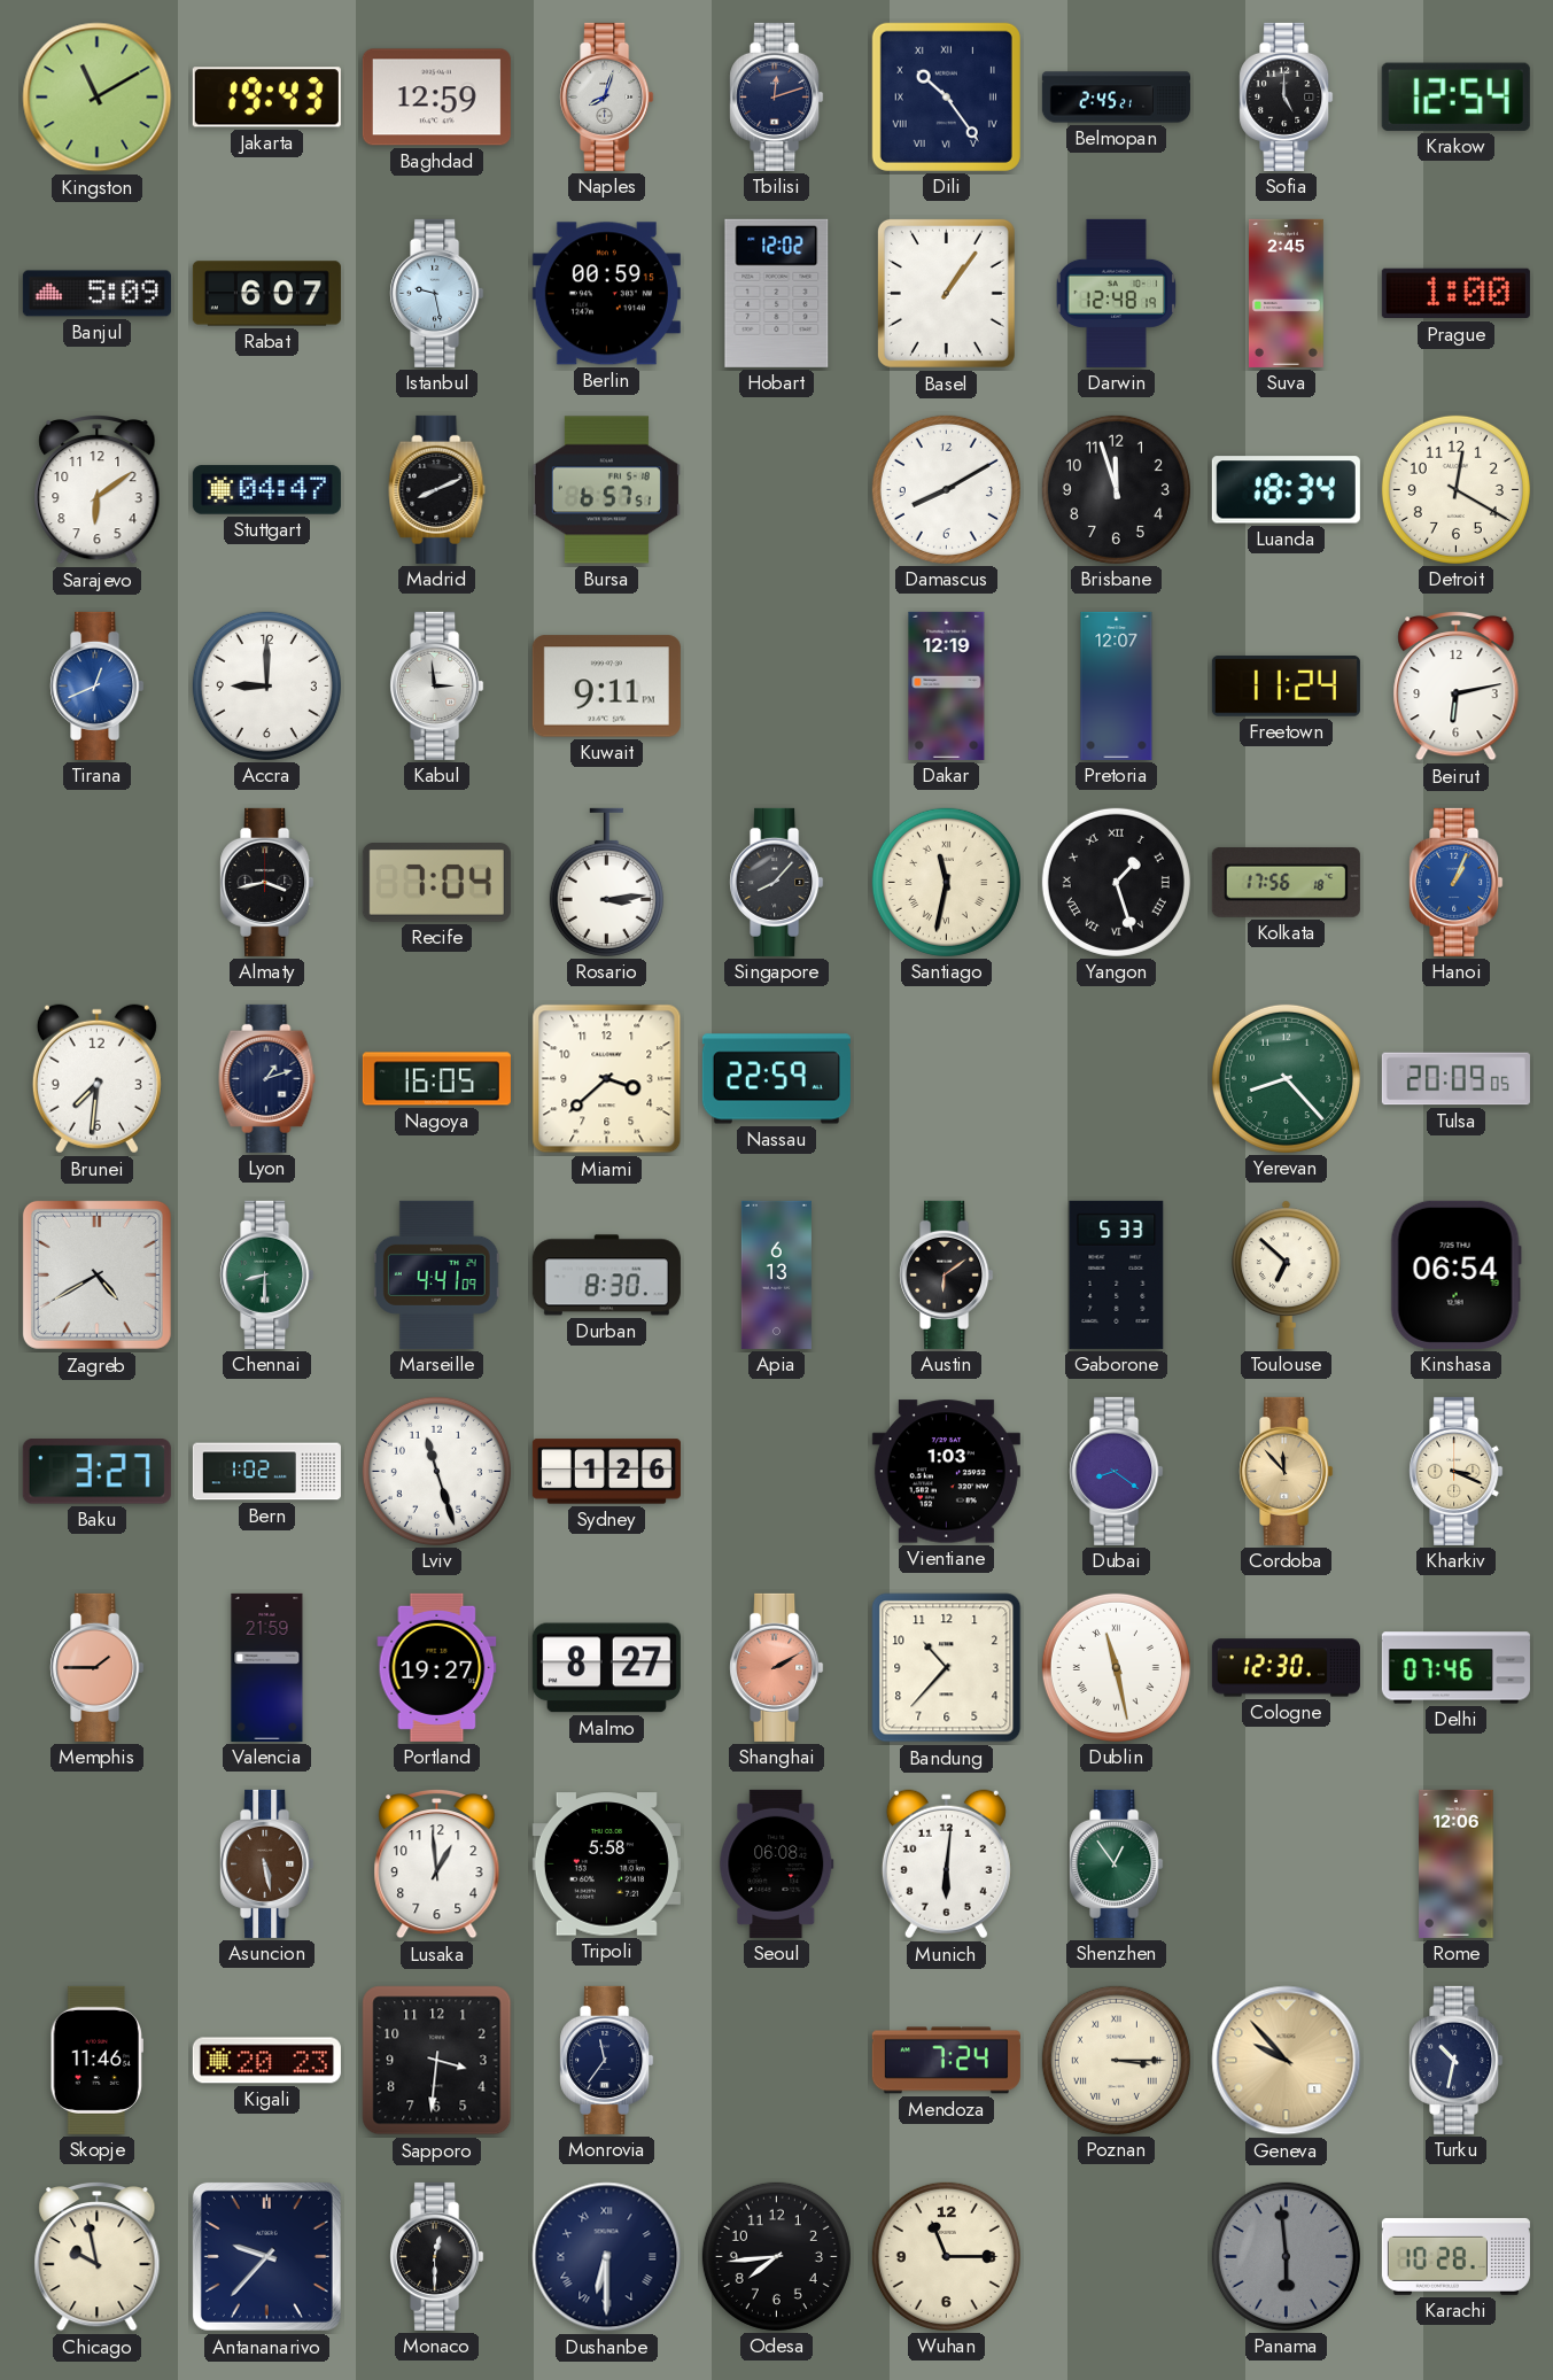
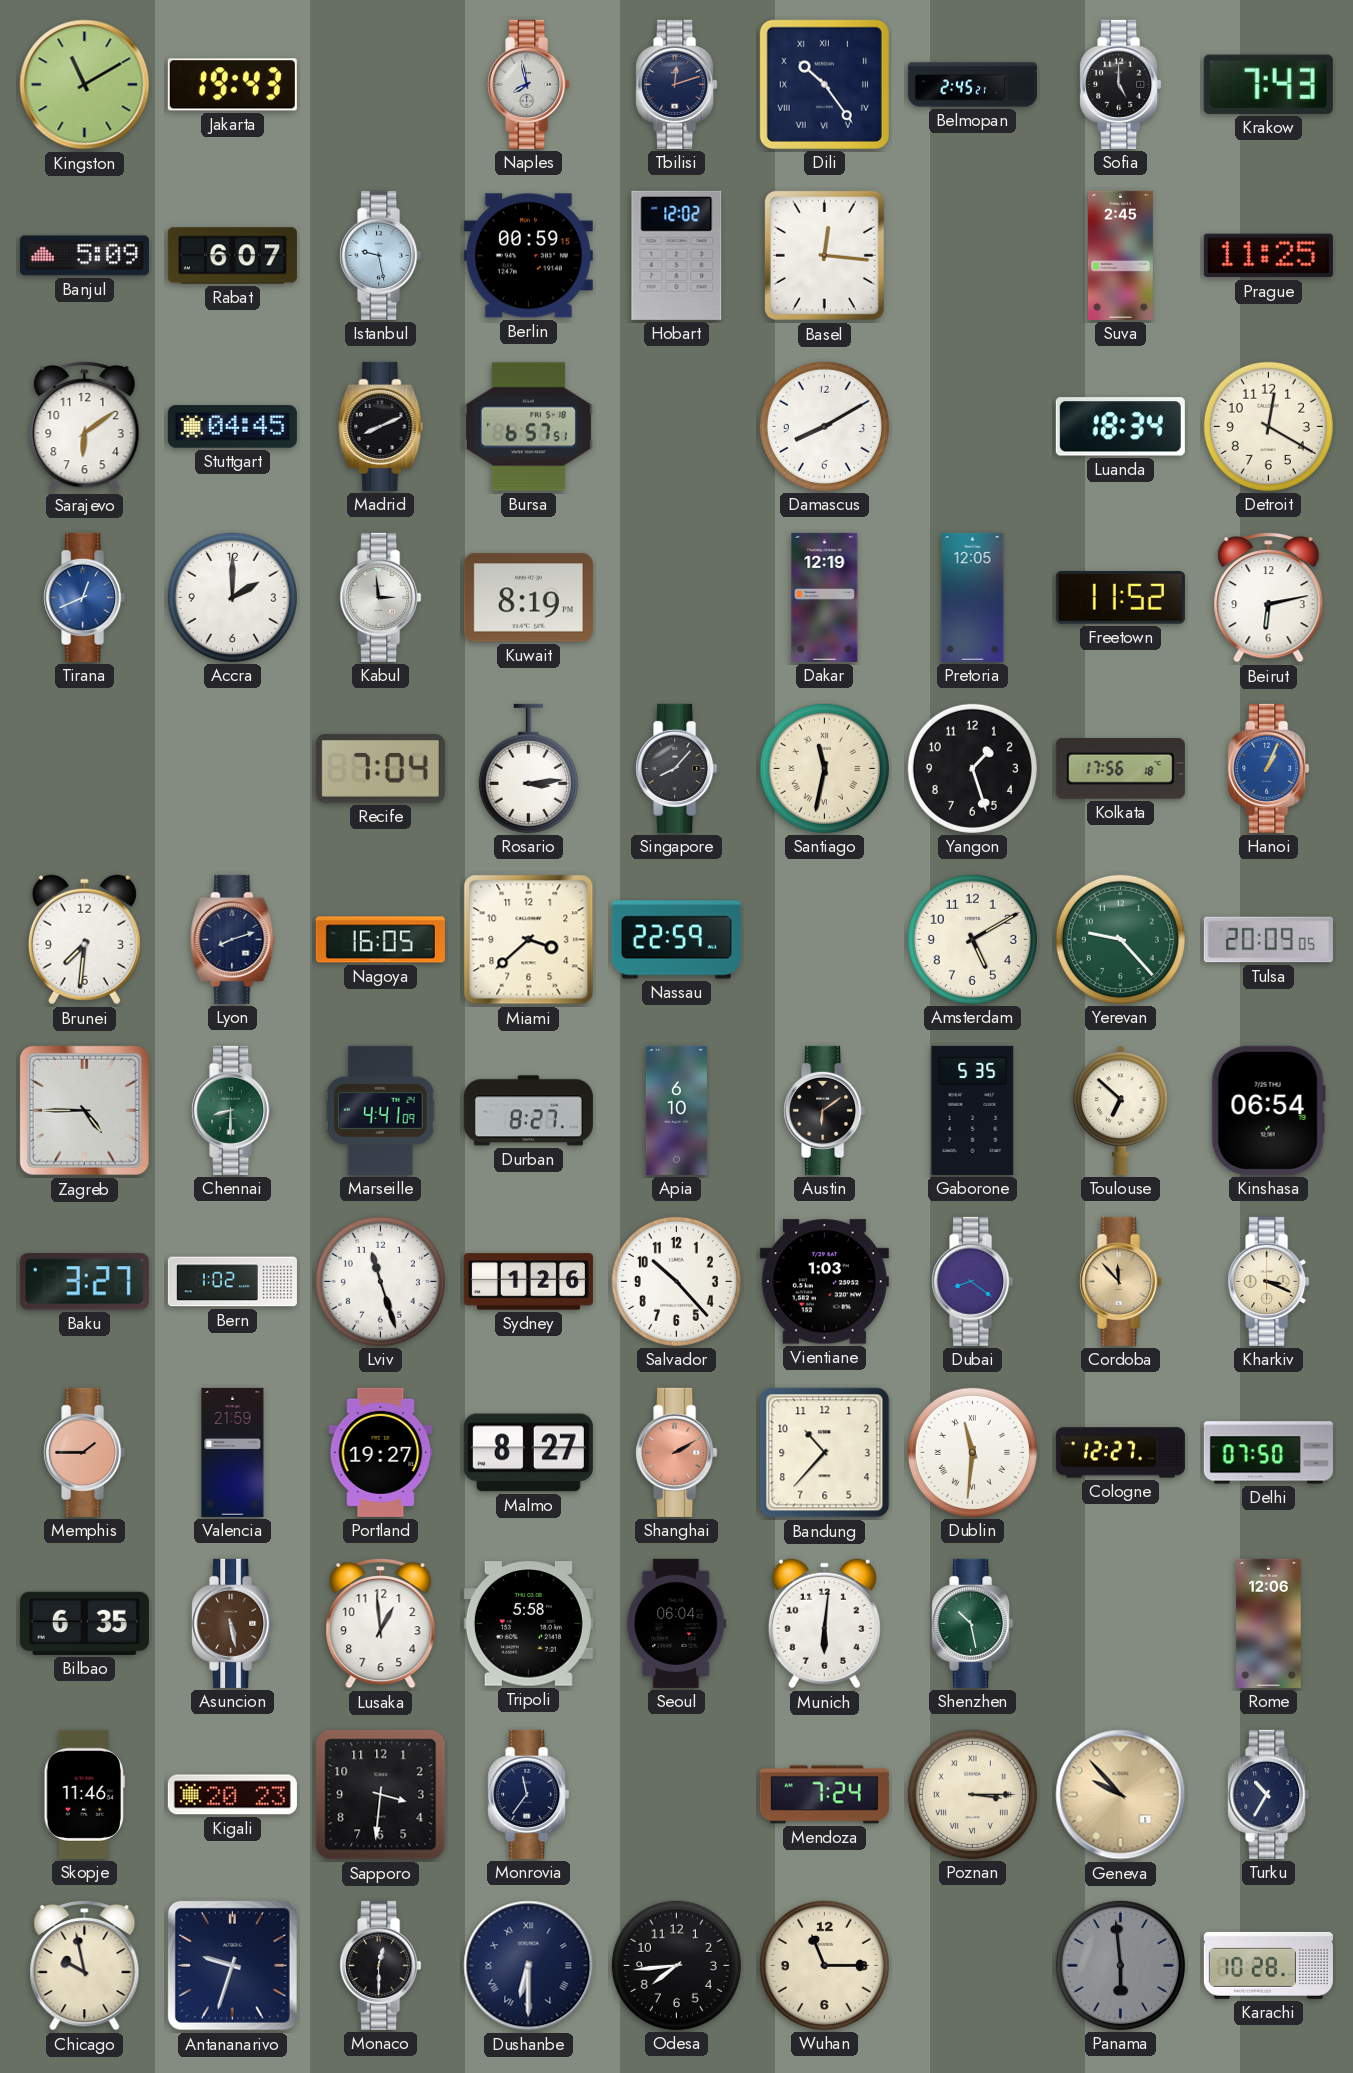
Baghdad: 12:59 -> none (436, 98)
Naples: 8:03 -> 7:58 (529, 84)
Krakow: 12:54 -> 7:43 (1268, 84)
Basel: 1:06 -> 12:16 (824, 255)
Darwin: 12:48 -> none (1117, 293)
Prague: 1:00 -> 11:25 (1268, 256)
Stuttgart: 04:47 -> 04:45 (232, 427)
Brisbane: 11:57 -> none (1116, 489)
Accra: 9:00 -> 2:00 (232, 597)
Kuwait: 9:11 -> 8:19 (528, 598)
Pretoria: 12:07 -> 12:05 (973, 597)
Freetown: 11:24 -> 11:52 (1120, 598)
Almaty: 3:43 -> none (267, 882)
Yangon numerals: Roman -> Arabic (972, 768)
Lyon: 1:12 -> 8:12 (233, 939)
Amsterdam: none -> 5:10 (972, 939)
Yerevan: 8:23 -> 9:23 (1120, 939)
Zagreb: 4:40 -> 4:45 (84, 1110)
Durban: 8:30 -> 8:27 (528, 1111)
Apia: 6:13 -> 6:10 (676, 1110)
Gaborone: 5:33 -> 5:35 (973, 1110)
Salvador: none -> 10:23 (676, 1281)
Dublin: 11:28 -> 11:31 (972, 1452)
Cologne: 12:30 -> 12:27 (1120, 1453)
Delhi: 07:46 -> 07:50 (1268, 1453)
Bilbao: none -> 6:35 (84, 1623)
Seoul: 06:08 -> 06:04 (677, 1623)
Shenzhen: 12:54 -> 10:28 (973, 1623)
Turku: 10:32 -> 10:35 (1269, 1794)
Antananarivo: 9:37 -> 9:33 (232, 1965)
